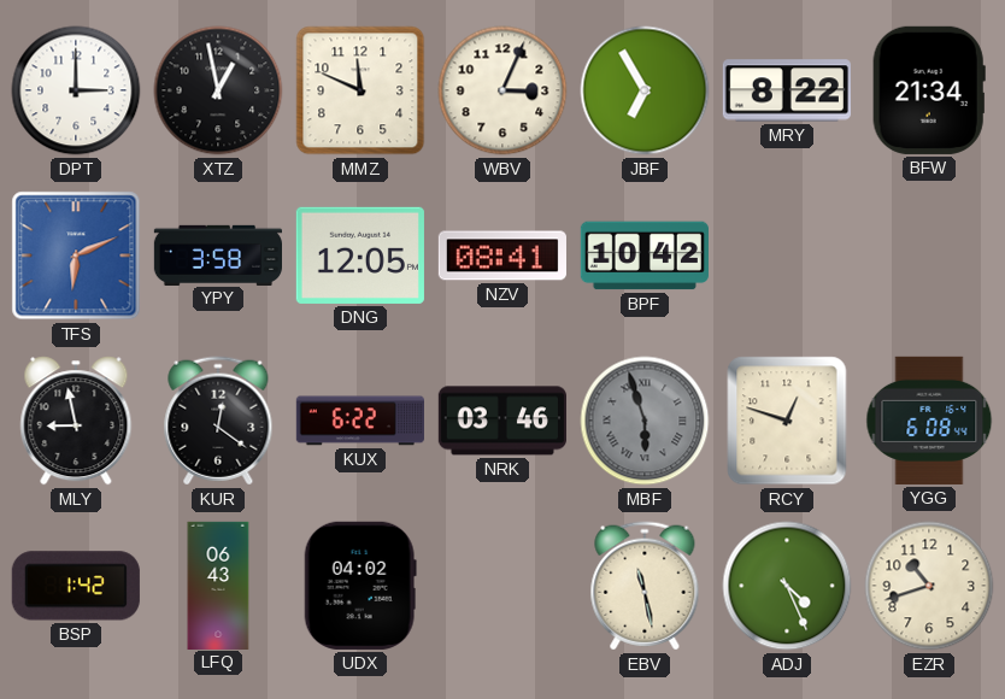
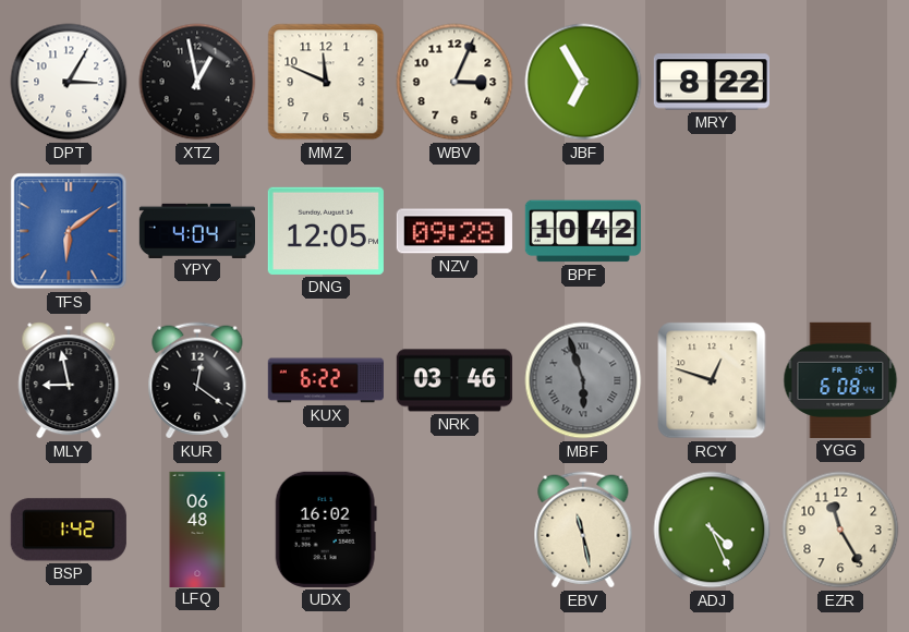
DPT: 3:00 -> 3:05 (69, 82)
BFW: 21:34 -> none (929, 90)
TFS: 6:11 -> 6:09 (69, 231)
YPY: 3:58 -> 4:04 (196, 230)
NZV: 08:41 -> 09:28 (455, 231)
LFQ: 06:43 -> 06:48 (197, 528)
UDX: 04:02 -> 16:02 (326, 530)
EZR: 10:42 -> 11:25 (840, 530)
